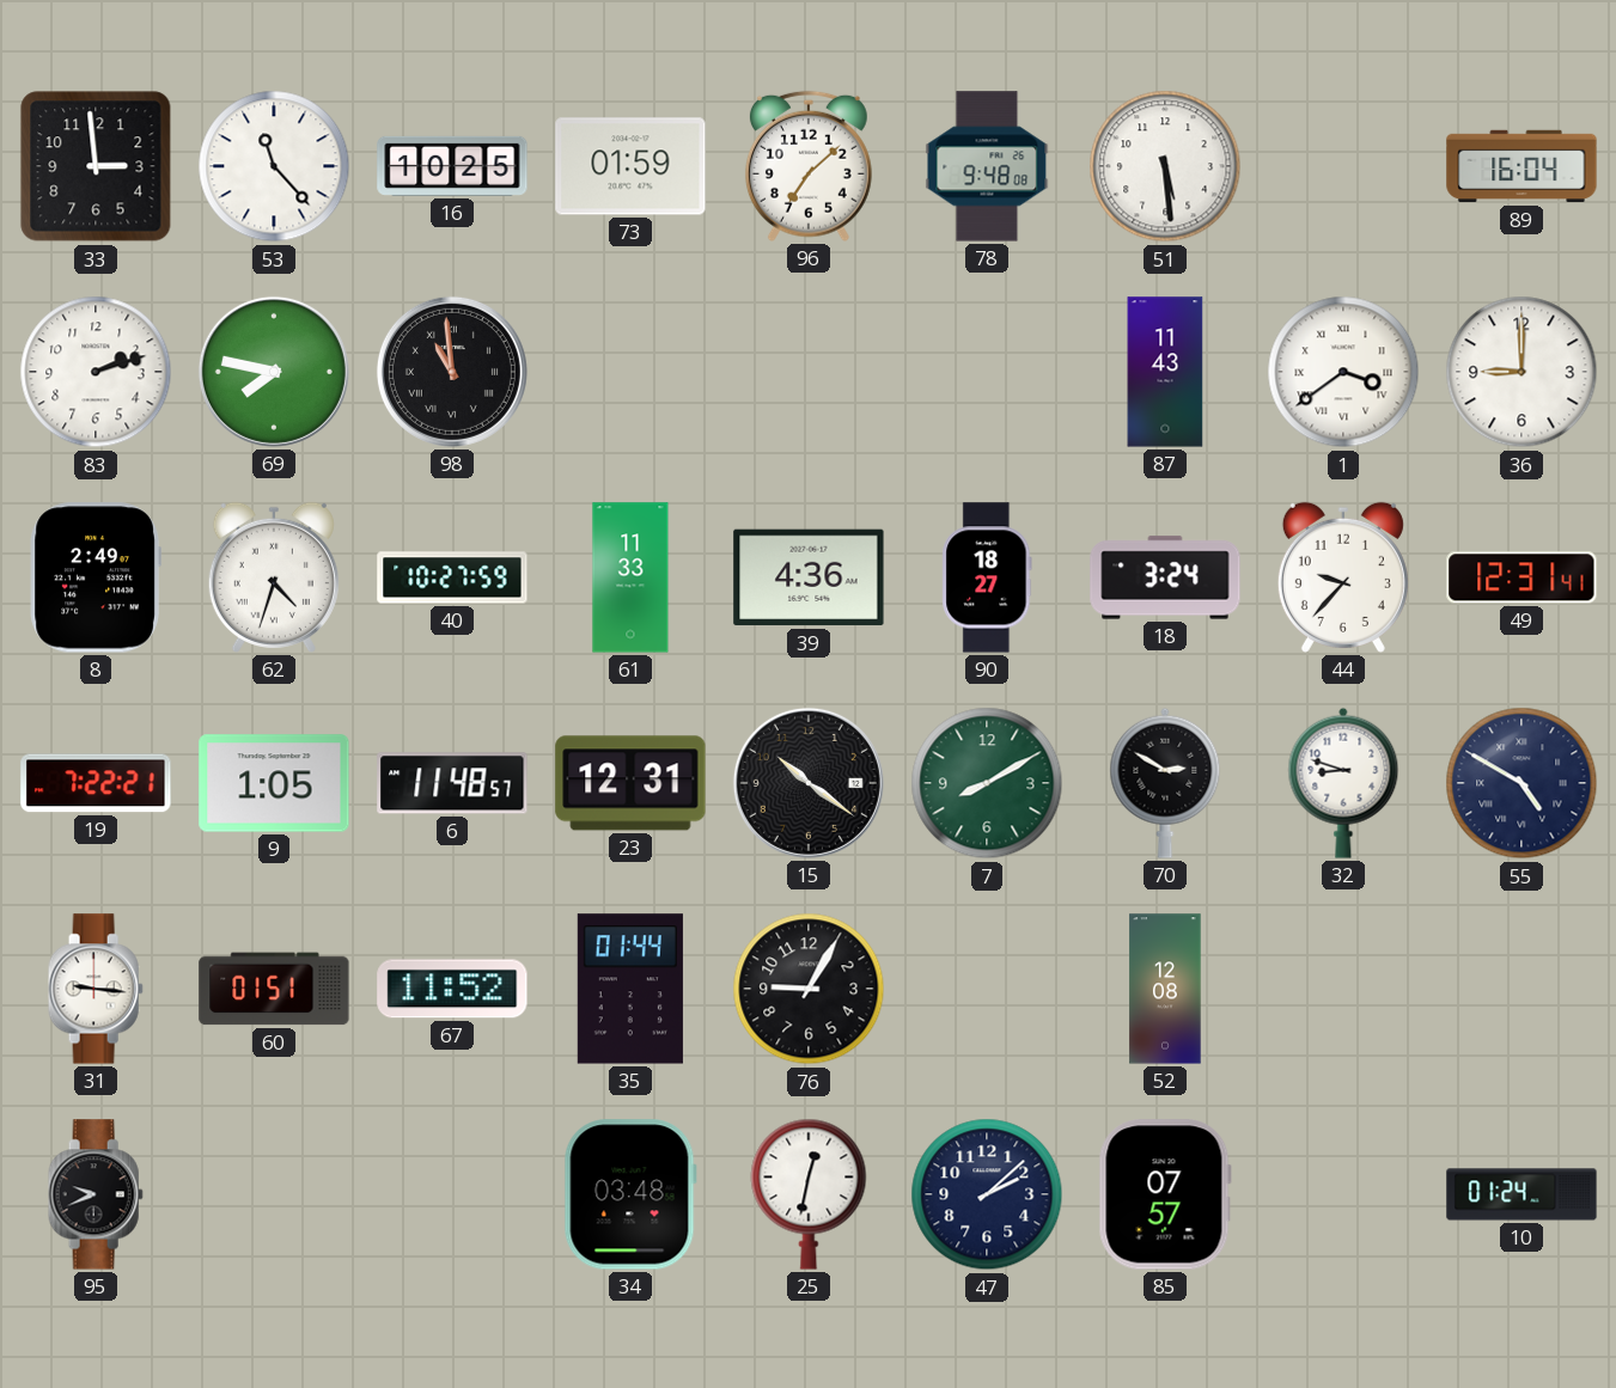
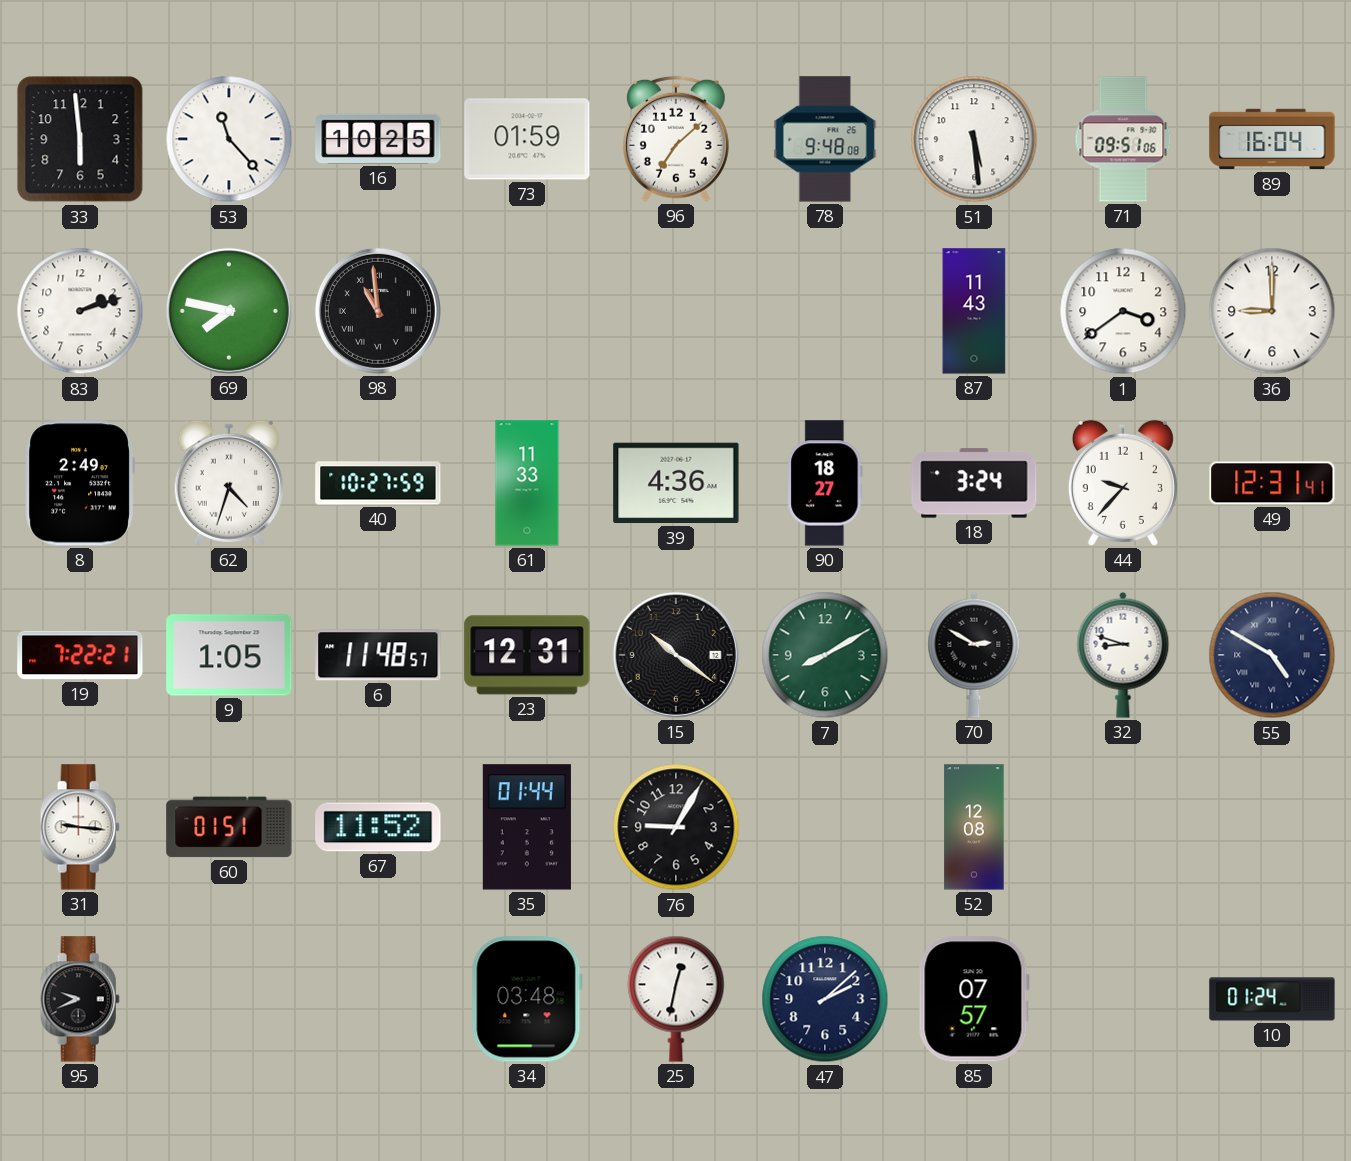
33: 2:59 -> 5:59 (80, 139)
71: none -> 09:51 (1123, 139)
1 numerals: Roman -> Arabic (1123, 311)
